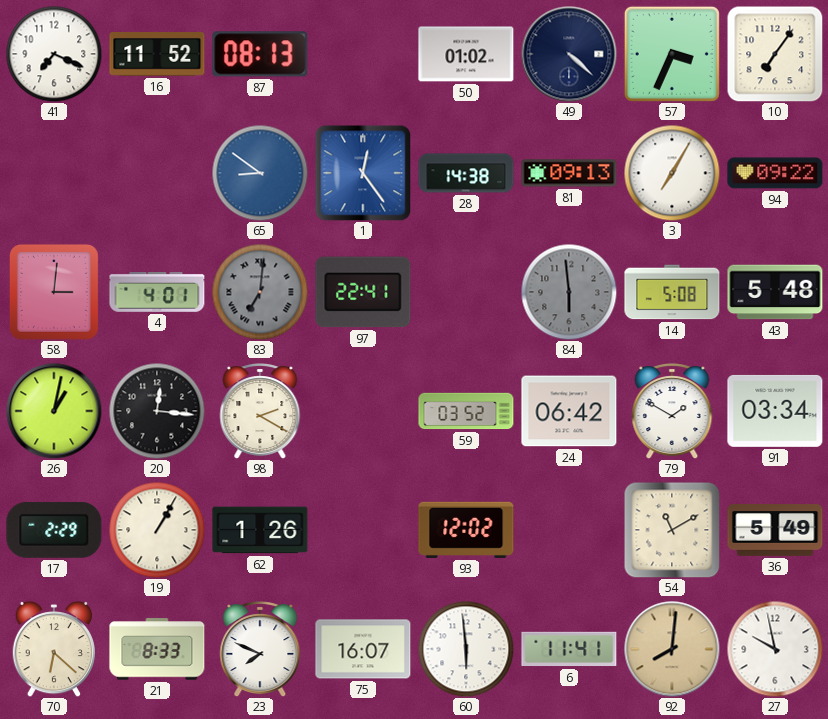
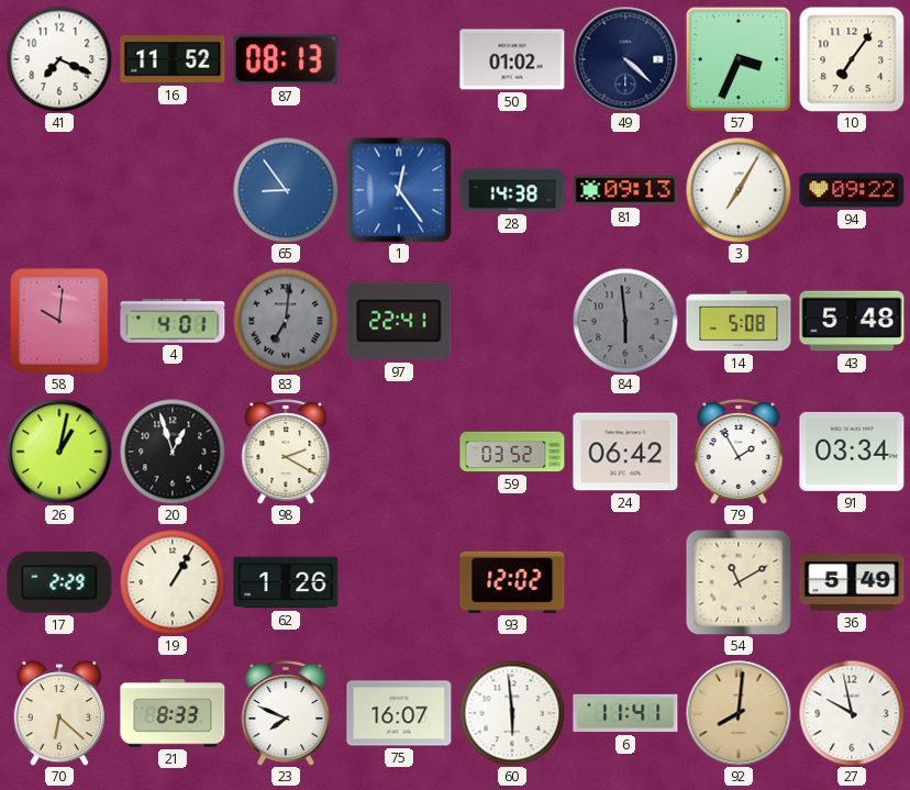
65: 8:51 -> 8:54 (286, 190)
58: 3:01 -> 10:01 (59, 321)
20: 12:16 -> 12:57 (173, 452)
79: 1:50 -> 1:55 (739, 452)
